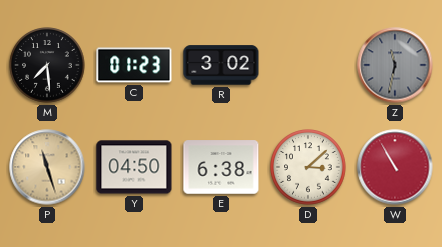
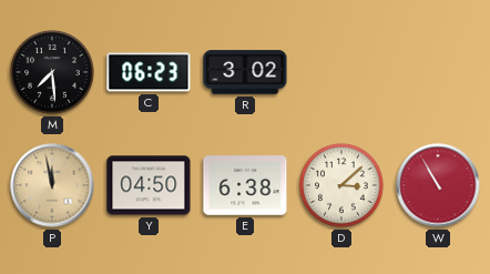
C: 01:23 -> 06:23 (149, 72)
Z: 11:32 -> none (395, 65)
P: 11:27 -> 11:58 (52, 185)
